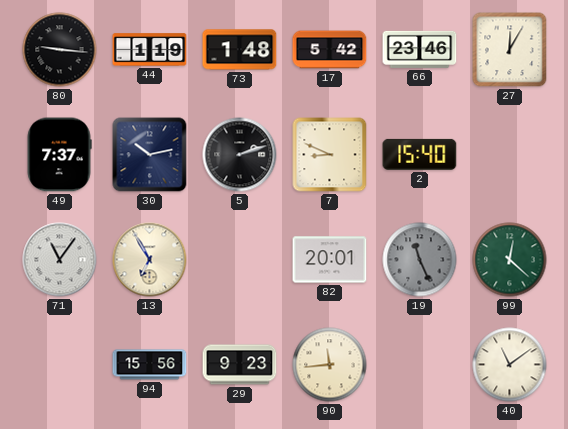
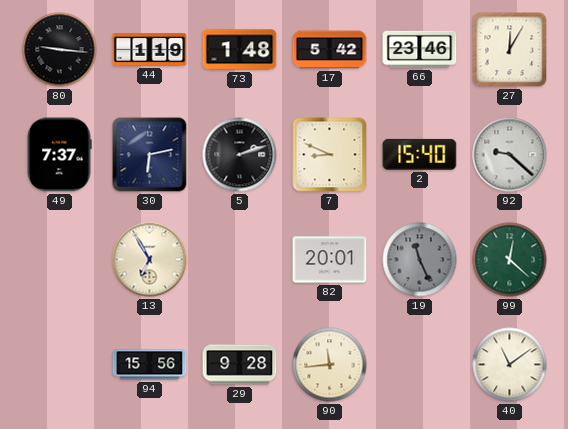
30: 10:13 -> 6:13 (150, 155)
92: none -> 9:22 (510, 155)
71: 11:06 -> none (60, 260)
29: 9:23 -> 9:28 (240, 365)
